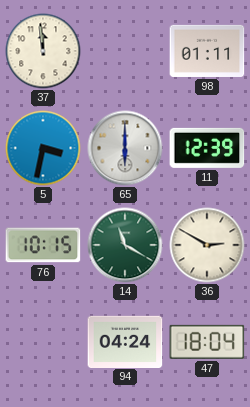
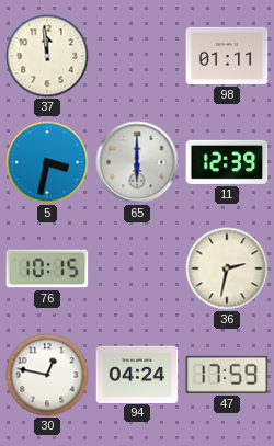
14: 11:20 -> none (125, 245)
36: 2:50 -> 2:32 (227, 268)
30: none -> 12:47 (47, 375)
47: 18:04 -> 17:59 (227, 375)
